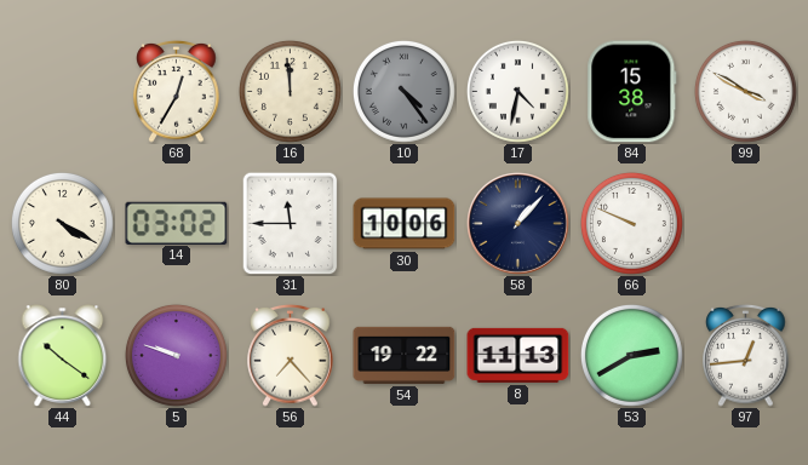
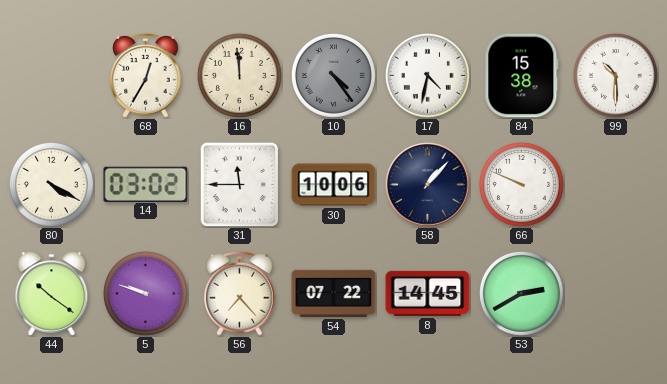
99: 3:50 -> 10:30 (615, 75)
54: 19:22 -> 07:22 (334, 293)
8: 11:13 -> 14:45 (428, 293)
97: 12:44 -> none (746, 356)
